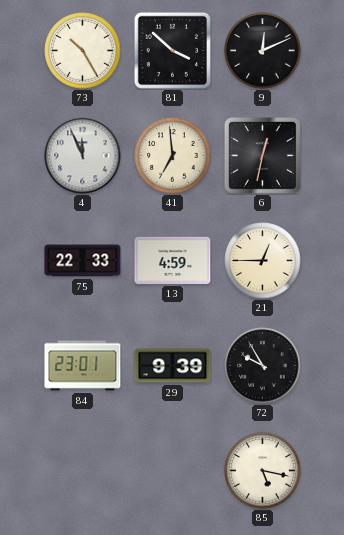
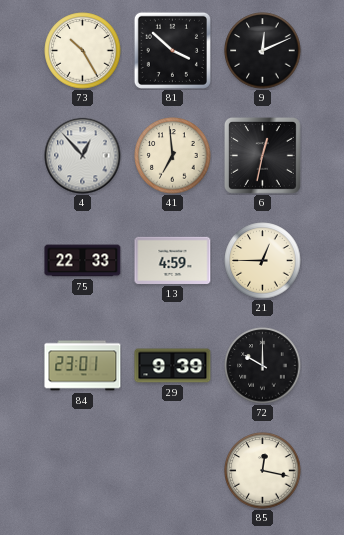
4: 11:56 -> 12:53 (83, 156)
72: 9:55 -> 10:00 (263, 366)
85: 5:17 -> 12:17 (263, 471)
